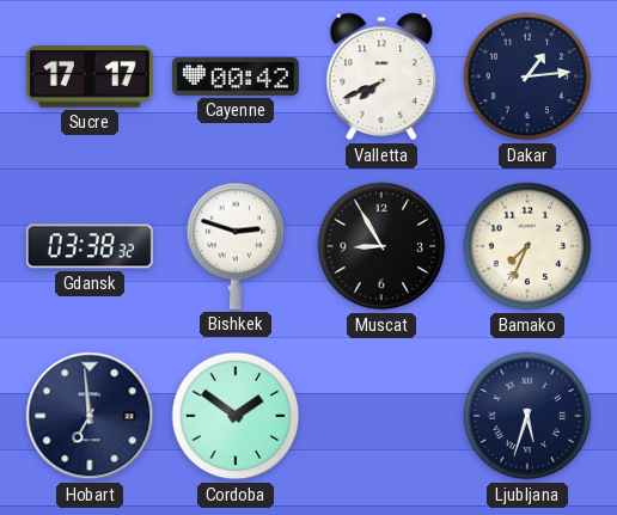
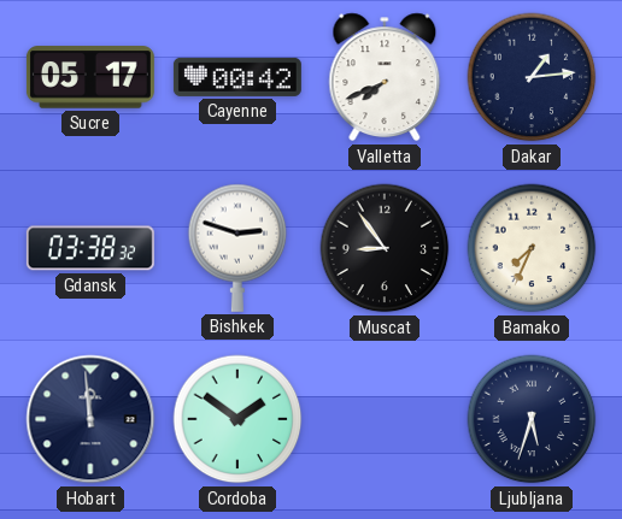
Sucre: 17:17 -> 05:17 (90, 77)
Muscat: 8:55 -> 8:54 (385, 248)
Hobart: 6:59 -> 11:59 (90, 419)
